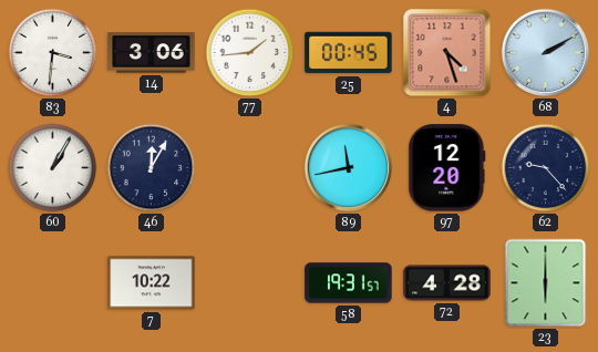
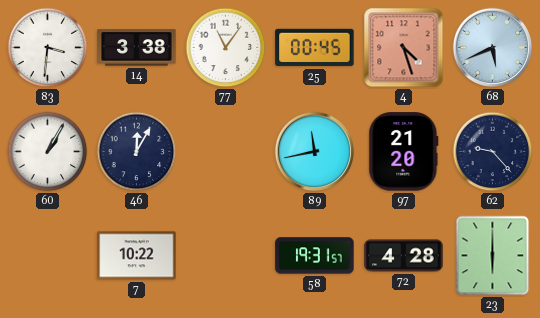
14: 3:06 -> 3:38 (137, 48)
77: 1:44 -> 11:06 (226, 48)
68: 2:10 -> 5:41 (493, 48)
97: 12:20 -> 21:20 (404, 152)
